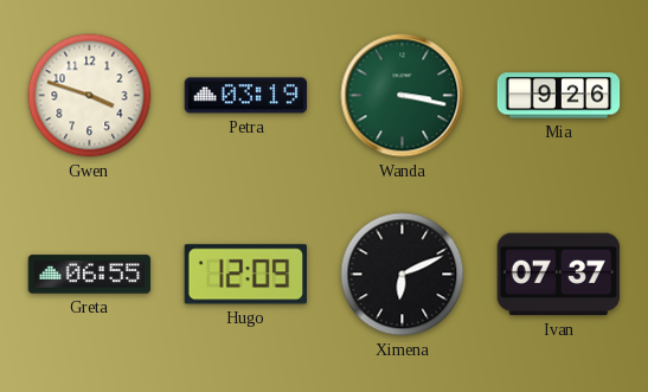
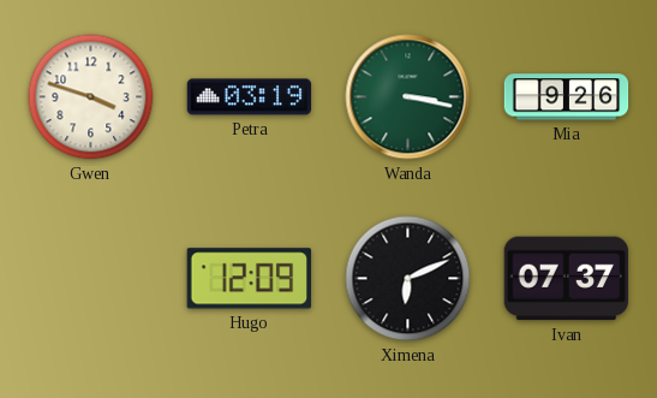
Greta: 06:55 -> none (90, 275)
